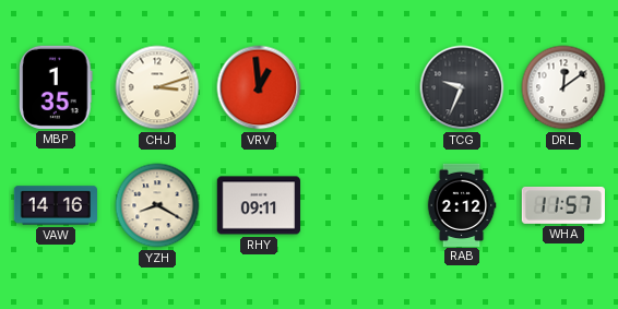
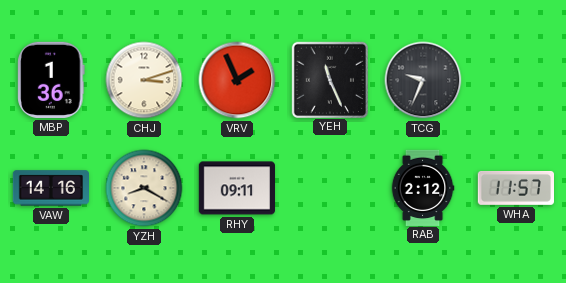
MBP: 1:35 -> 1:36 (51, 80)
VRV: 12:59 -> 1:56 (237, 80)
YEH: none -> 11:26 (329, 79)
DRL: 12:09 -> none (563, 87)
